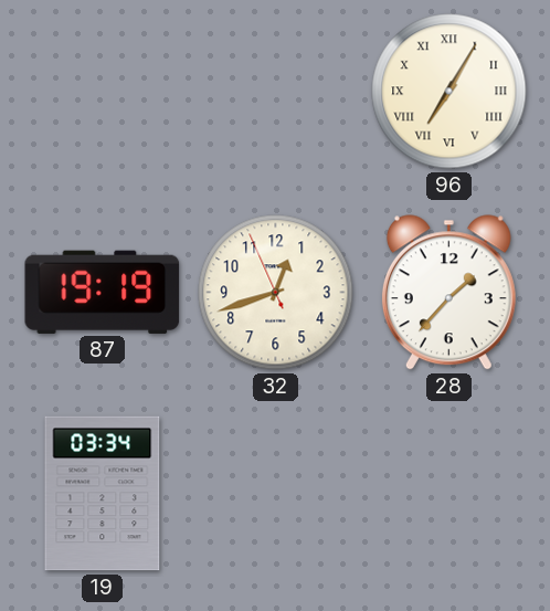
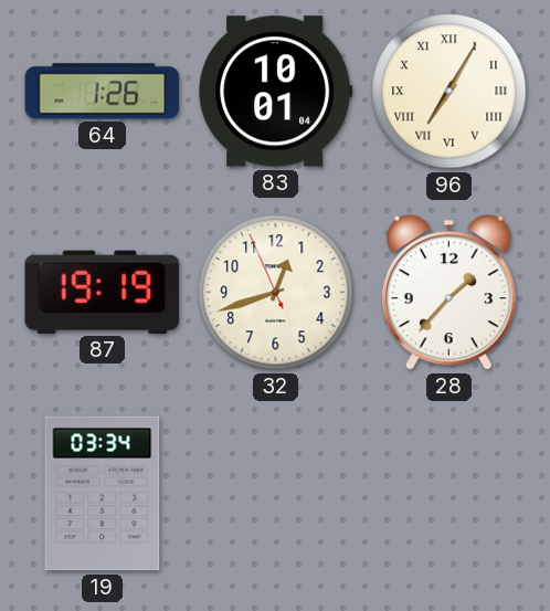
64: none -> 1:26 (103, 92)
83: none -> 10:01 (276, 92)
